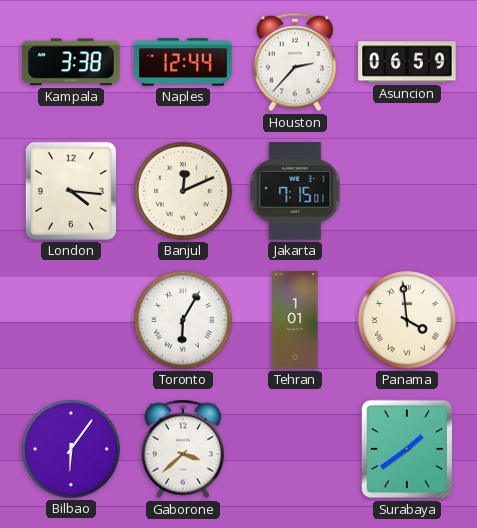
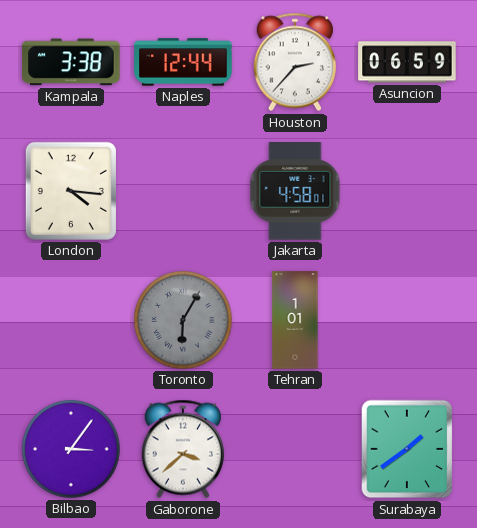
Banjul: 12:11 -> none (183, 191)
Jakarta: 7:15 -> 4:58 (295, 191)
Toronto dial: white -> grey (183, 320)
Panama: 3:59 -> none (407, 320)
Bilbao: 6:06 -> 3:06 (71, 449)
